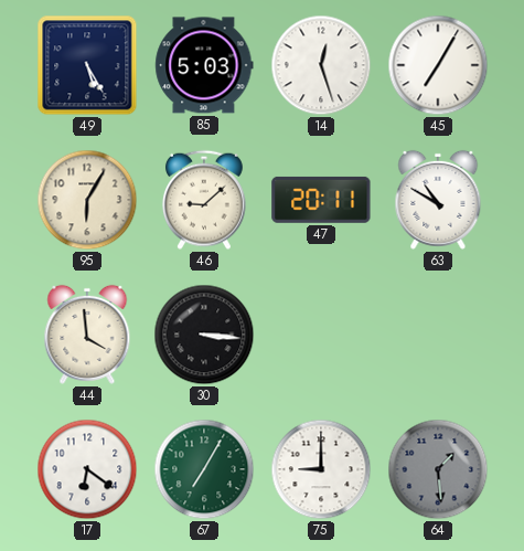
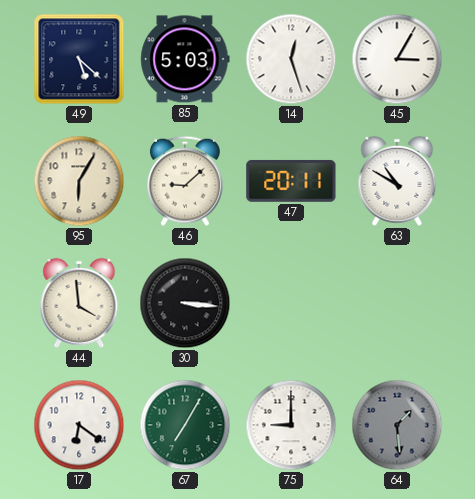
49: 5:25 -> 5:22 (79, 59)
45: 7:05 -> 3:05 (397, 59)
